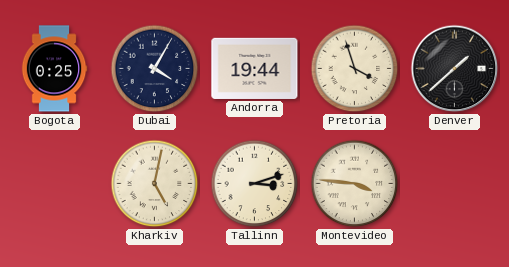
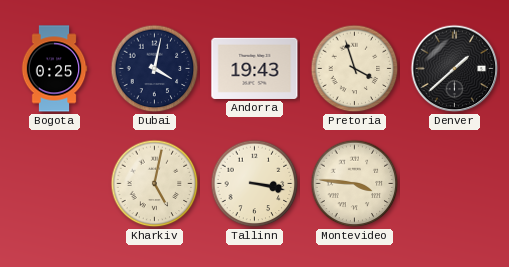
Dubai: 4:05 -> 4:02 (155, 69)
Andorra: 19:44 -> 19:43 (255, 68)
Tallinn: 3:12 -> 3:17 (255, 184)
